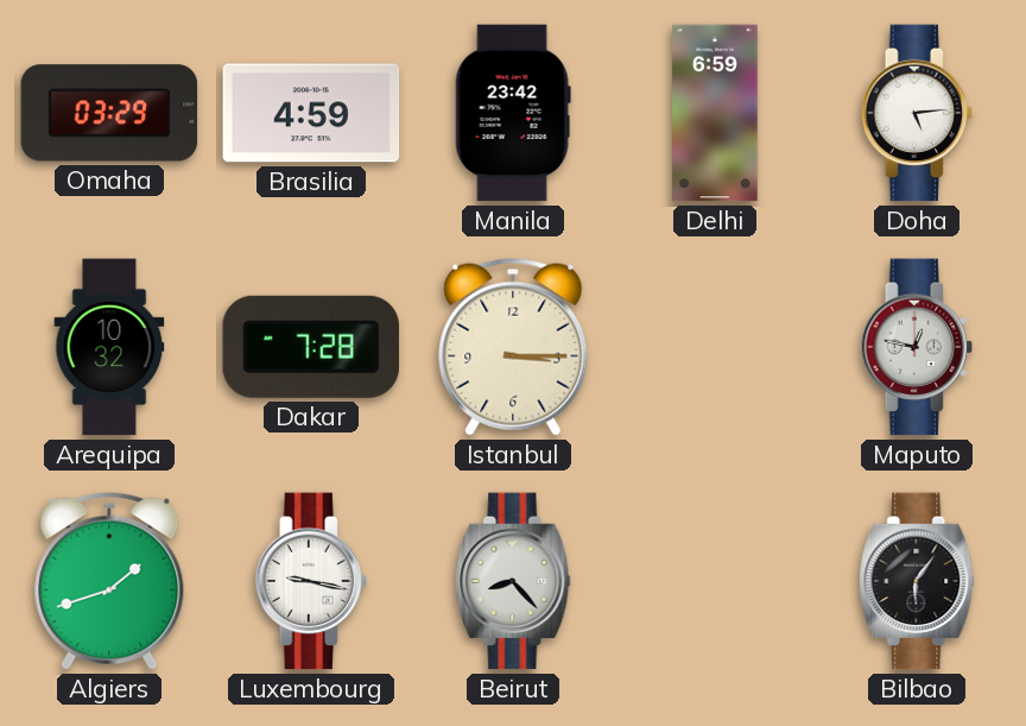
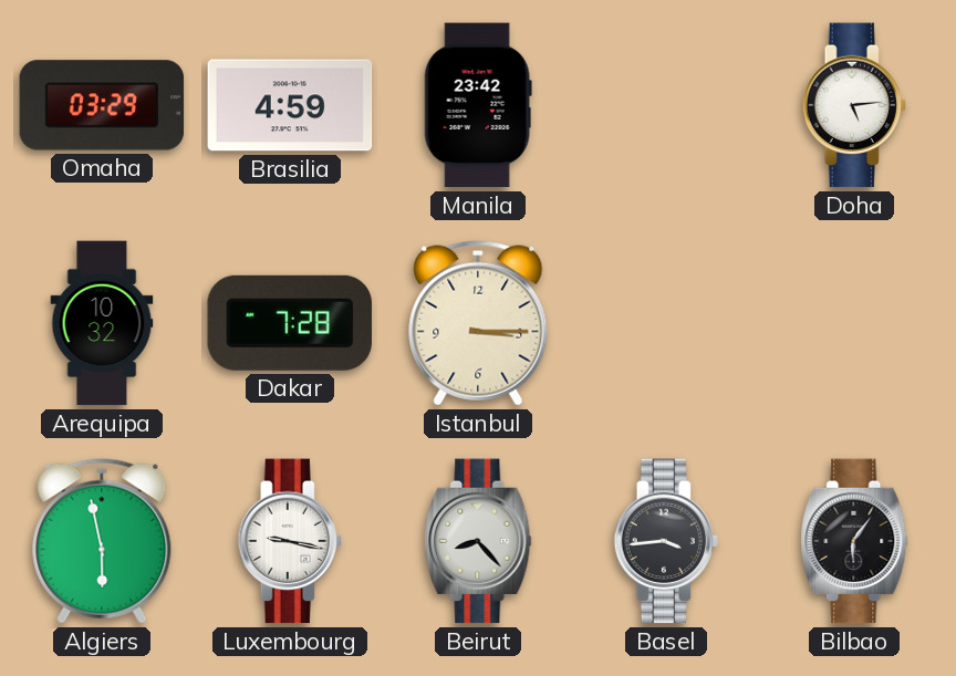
Delhi: 6:59 -> none (715, 113)
Maputo: 12:47 -> none (917, 347)
Algiers: 1:42 -> 5:58 (102, 541)
Basel: none -> 3:44 (666, 541)
